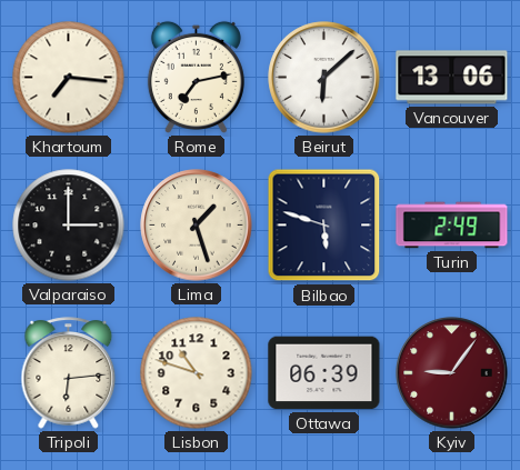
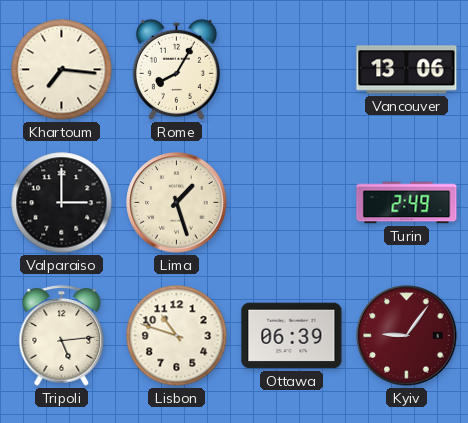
Rome: 7:13 -> 8:05 (176, 69)
Beirut: 6:08 -> none (324, 78)
Bilbao: 5:48 -> none (324, 226)
Tripoli: 6:14 -> 5:14 (62, 336)
